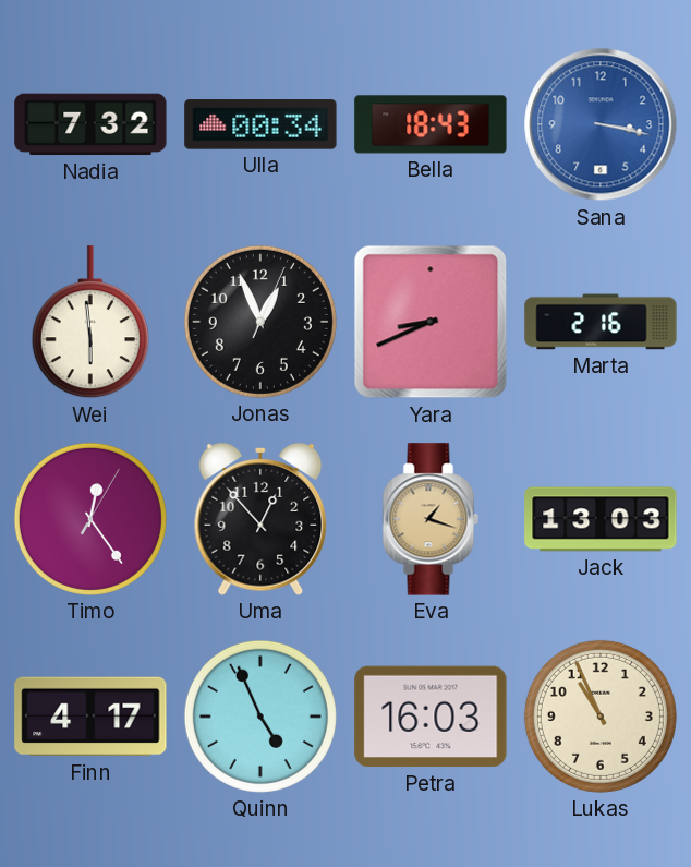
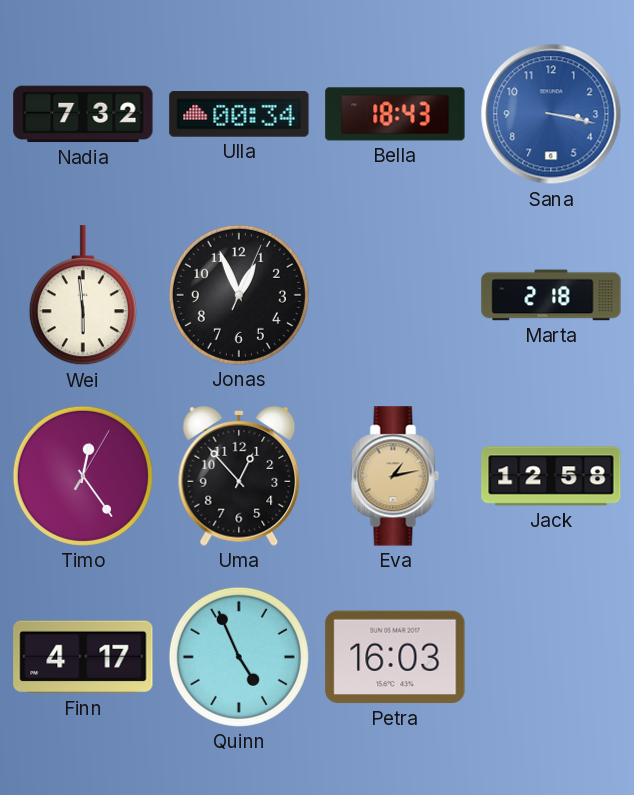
Yara: 8:41 -> none (431, 322)
Marta: 2:16 -> 2:18 (551, 295)
Eva: 1:18 -> 1:13 (395, 476)
Jack: 13:03 -> 12:58 (551, 476)
Lukas: 10:56 -> none (601, 717)
